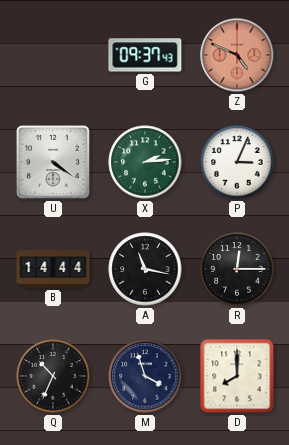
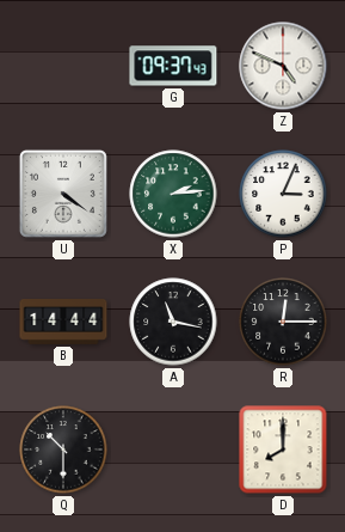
Z dial: salmon -> white (283, 66)
Q: 10:34 -> 10:30 (63, 450)
M: 3:57 -> none (145, 376)
